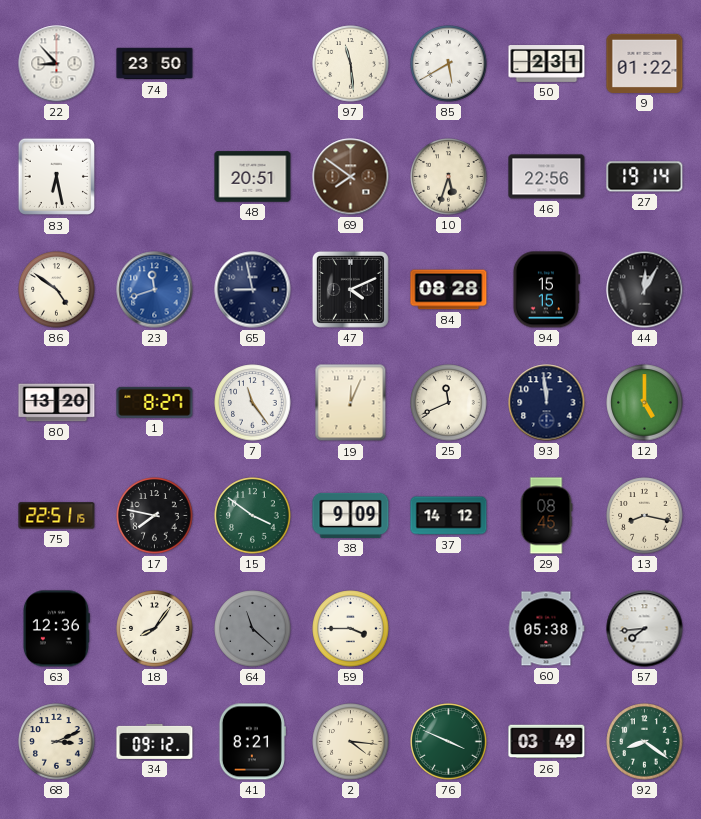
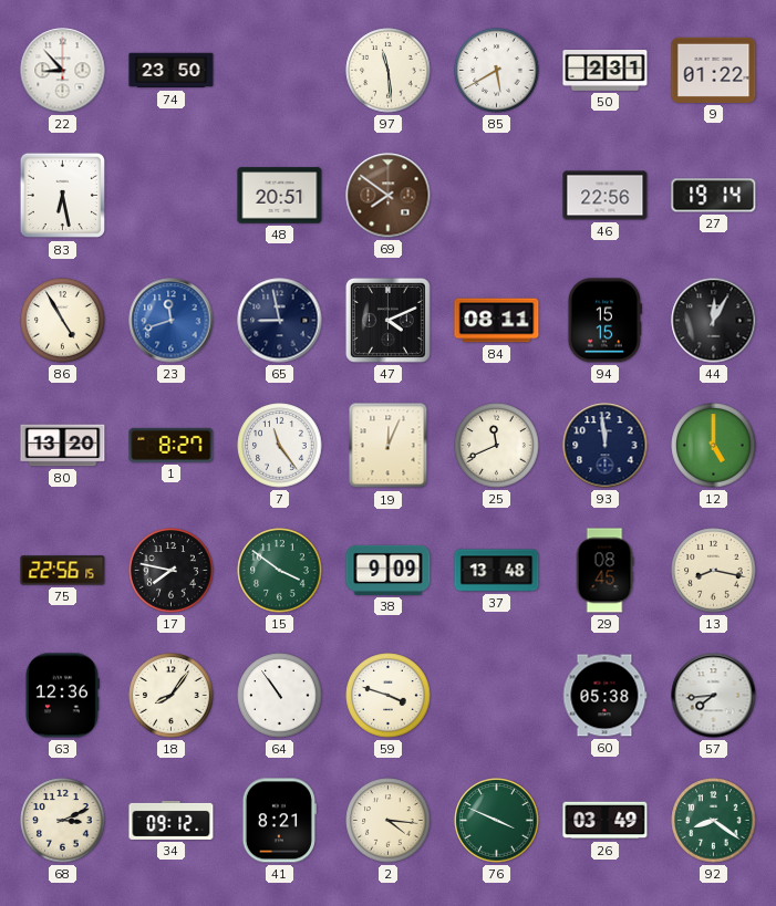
10: 5:33 -> none (449, 177)
86: 4:51 -> 4:55 (63, 321)
84: 08:28 -> 08:11 (497, 321)
75: 22:51 -> 22:56 (63, 571)
37: 14:12 -> 13:48 (497, 571)
64: 11:22 -> 10:54 (280, 696)
64 dial: grey -> white (280, 696)
59: 3:45 -> 3:48 (389, 696)
